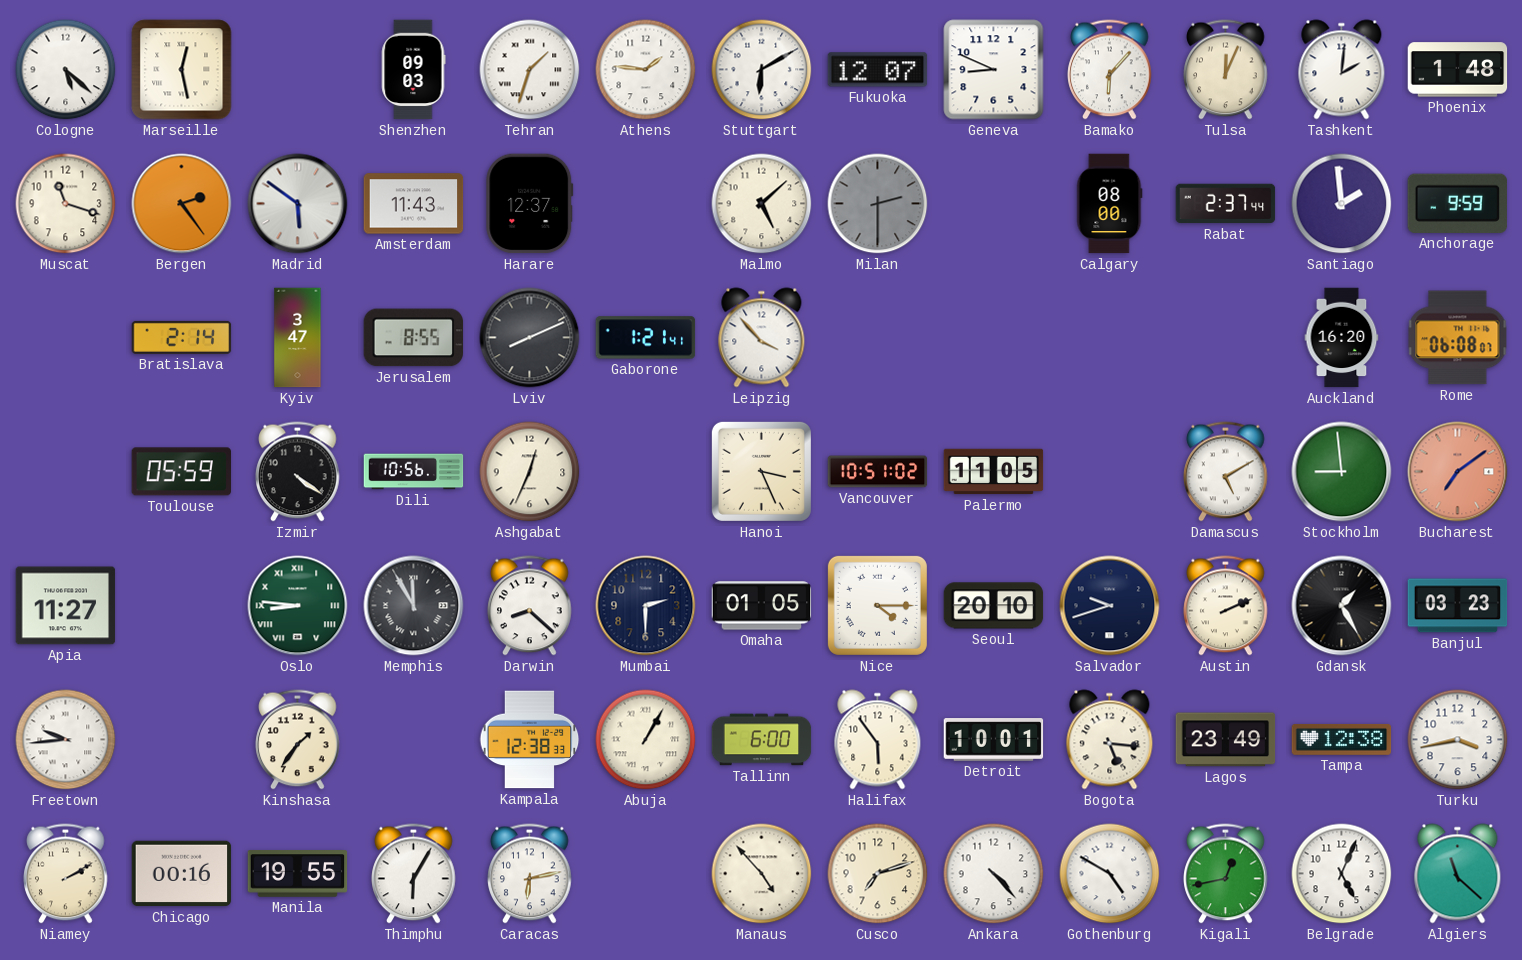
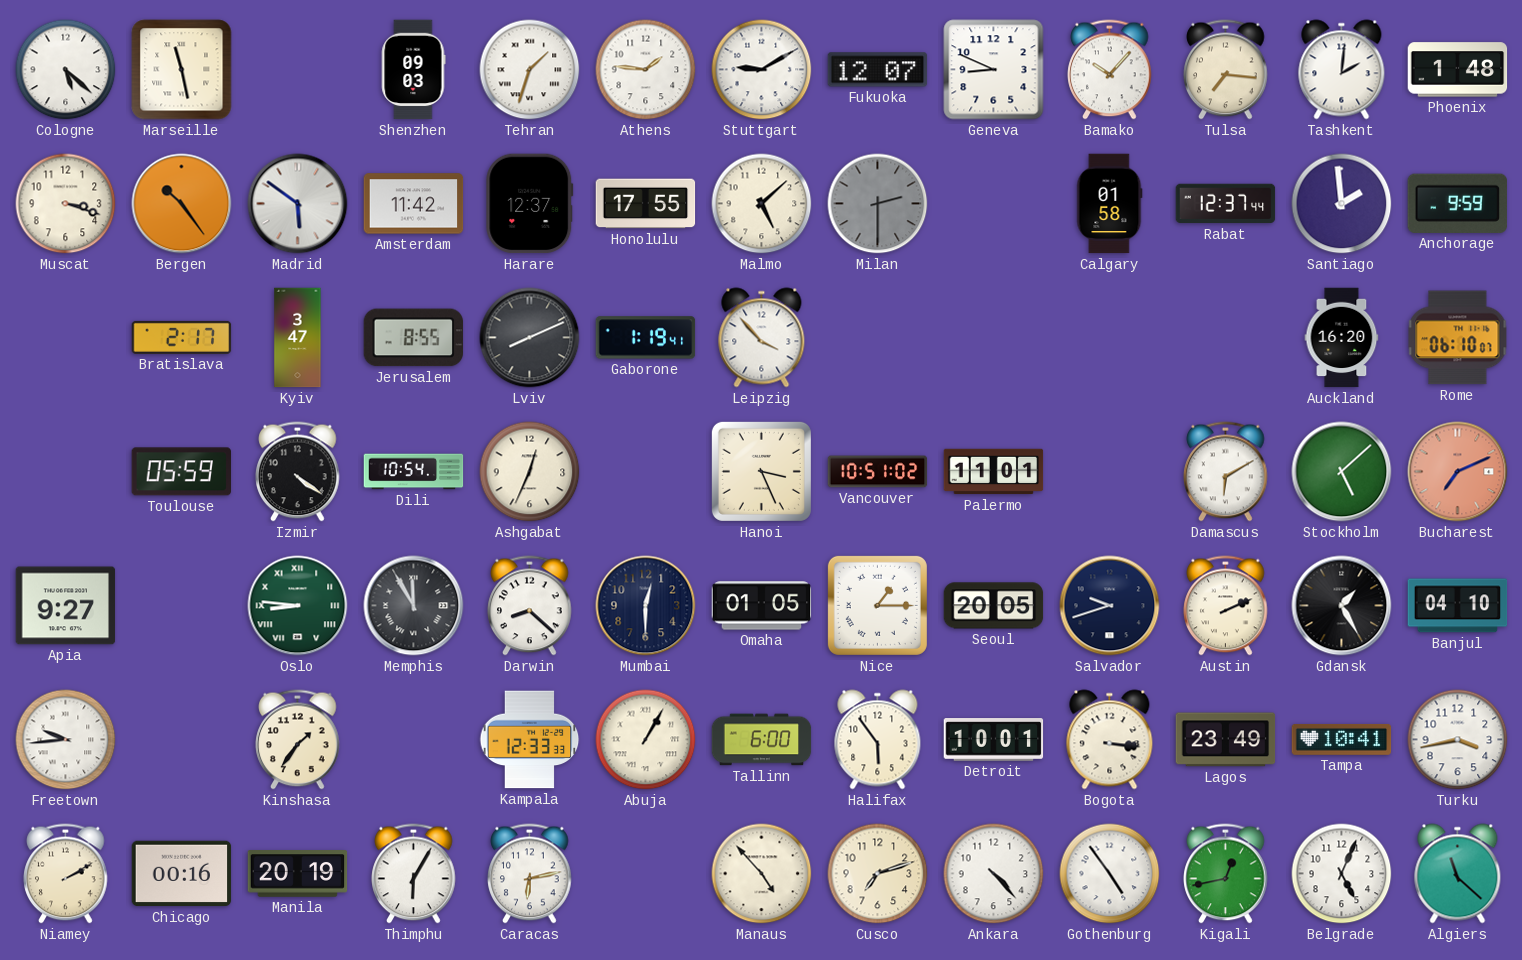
Marseille: 12:28 -> 11:28 (182, 70)
Stuttgart: 6:10 -> 9:10 (762, 70)
Bamako: 6:07 -> 10:07 (1110, 70)
Tulsa: 12:04 -> 7:16 (1226, 70)
Muscat: 11:18 -> 3:18 (66, 204)
Bergen: 2:24 -> 10:24 (182, 204)
Amsterdam: 11:43 -> 11:42 (414, 204)
Honolulu: none -> 17:55 (646, 204)
Calgary: 08:00 -> 01:58 (1110, 204)
Rabat: 2:37 -> 12:37 (1226, 204)
Bratislava: 2:14 -> 2:17 (182, 337)
Gaborone: 1:21 -> 1:19 (646, 338)
Rome: 06:08 -> 06:10 (1458, 338)
Dili: 10:56 -> 10:54 (414, 472)
Palermo: 11:05 -> 11:01 (994, 472)
Damascus: 5:10 -> 6:10 (1226, 472)
Stockholm: 8:59 -> 5:08 (1342, 472)
Bucharest: 7:09 -> 7:11 (1458, 472)
Apia: 11:27 -> 9:27 (66, 606)
Mumbai: 2:30 -> 12:30 (646, 606)
Nice: 4:15 -> 1:15 (877, 605)
Seoul: 20:10 -> 20:05 (994, 606)
Banjul: 03:23 -> 04:10 (1458, 606)
Kampala: 12:38 -> 12:33 (530, 740)
Bogota: 5:16 -> 3:16 (1110, 740)
Tampa: 12:38 -> 10:41 (1342, 740)
Manila: 19:55 -> 20:19 (298, 874)
Gothenburg: 4:50 -> 4:54 (1110, 874)
